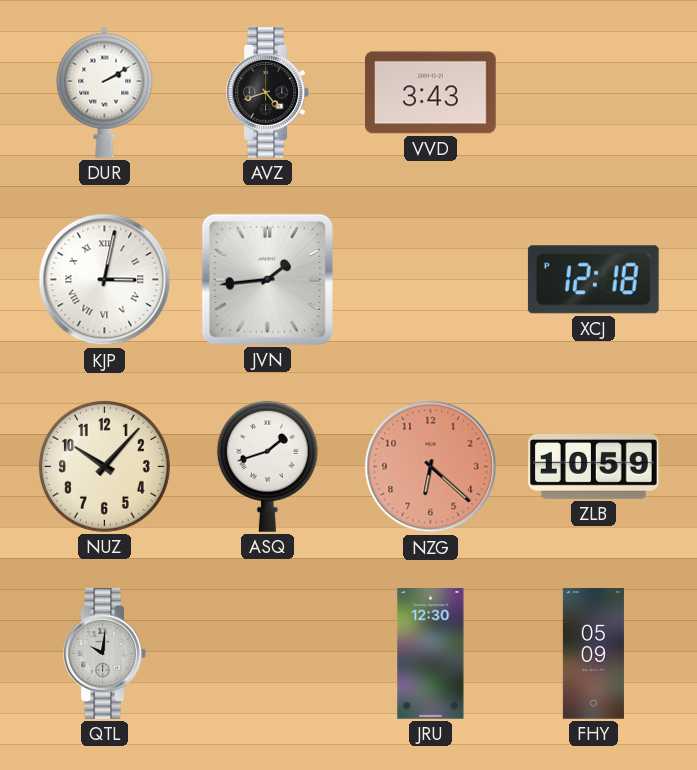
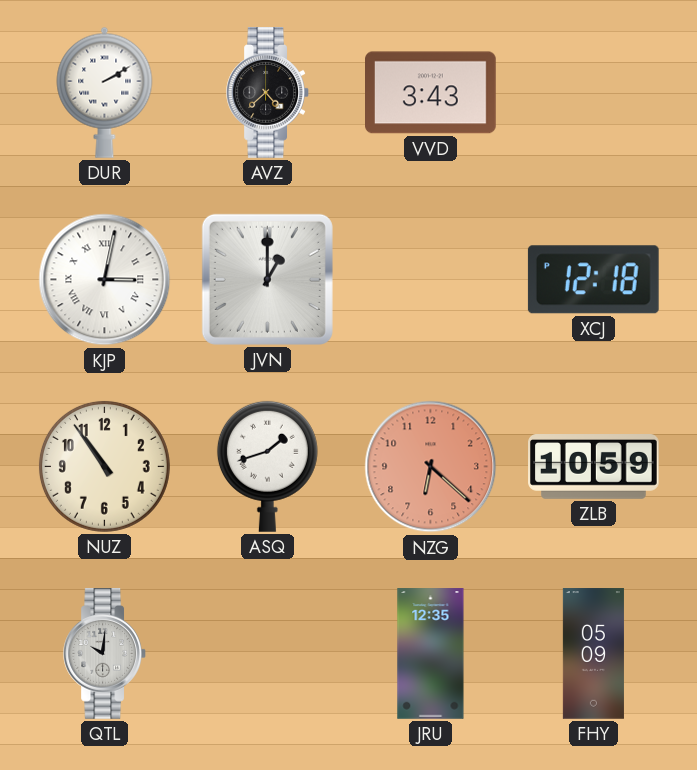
AVZ: 4:42 -> 4:38 (267, 93)
JVN: 1:44 -> 1:00 (267, 279)
NUZ: 10:07 -> 10:54 (104, 466)
JRU: 12:30 -> 12:35 (431, 654)
